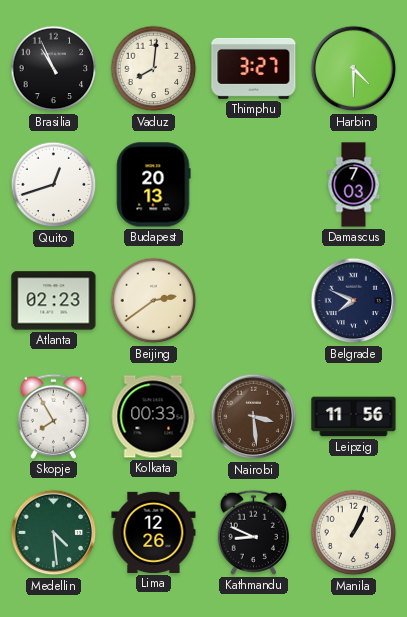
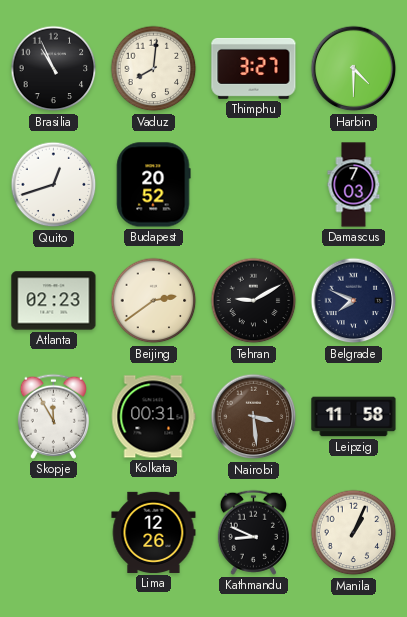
Budapest: 20:13 -> 20:52 (153, 185)
Tehran: none -> 9:10 (254, 301)
Skopje: 7:55 -> 11:55 (53, 416)
Kolkata: 00:33 -> 00:31 (153, 417)
Leipzig: 11:56 -> 11:58 (354, 417)
Medellin: 4:29 -> none (54, 533)
